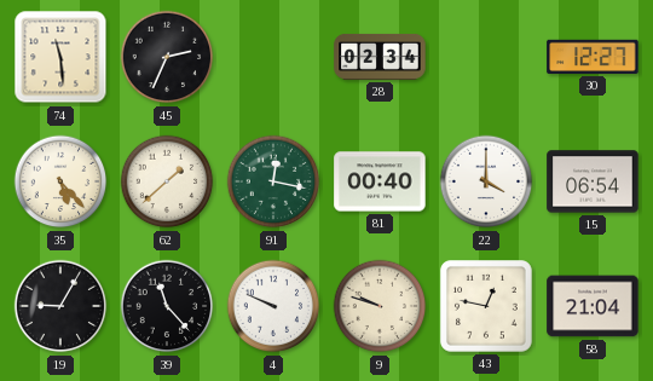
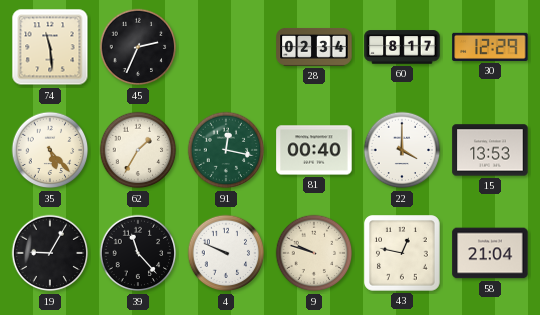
60: none -> 8:17 (402, 47)
30: 12:27 -> 12:29 (490, 47)
62: 1:38 -> 1:35 (138, 150)
15: 06:54 -> 13:53 (490, 150)
